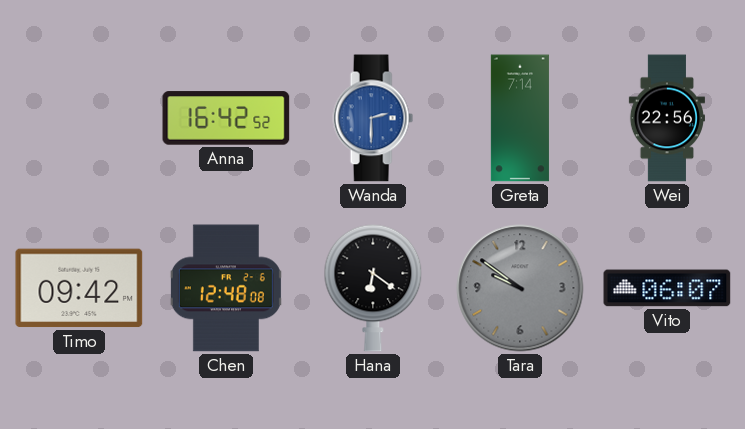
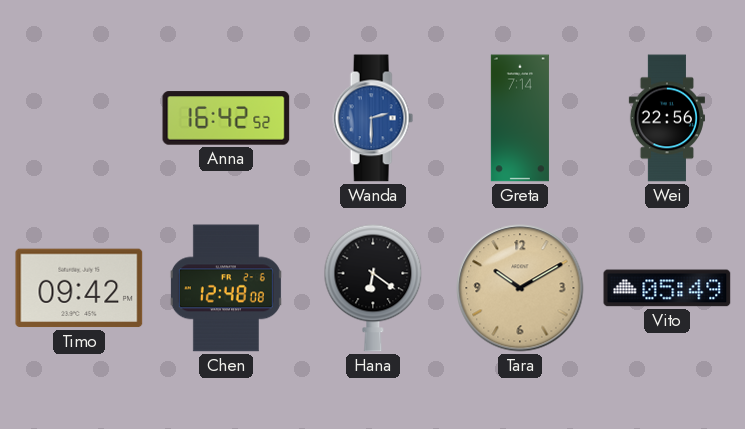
Tara: 9:51 -> 10:10 (520, 288)
Tara dial: grey -> champagne (520, 288)
Vito: 06:07 -> 05:49 (667, 288)
